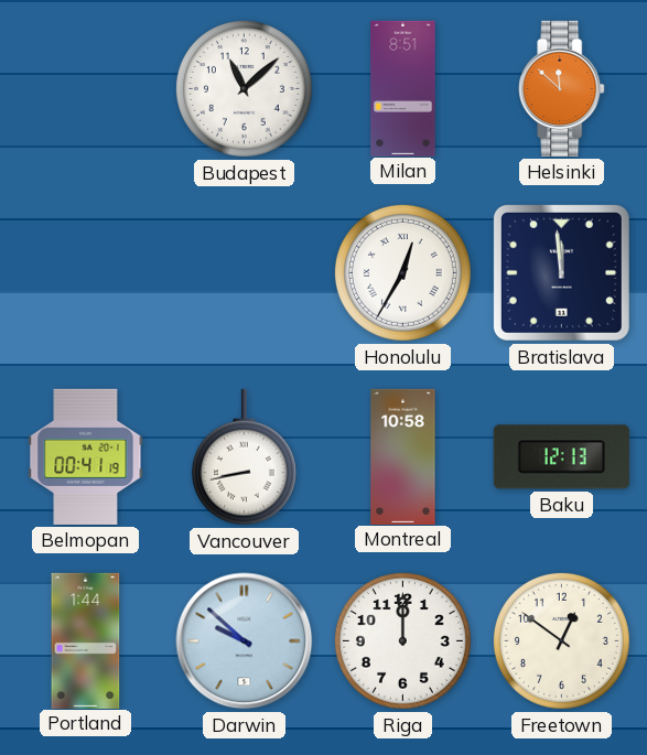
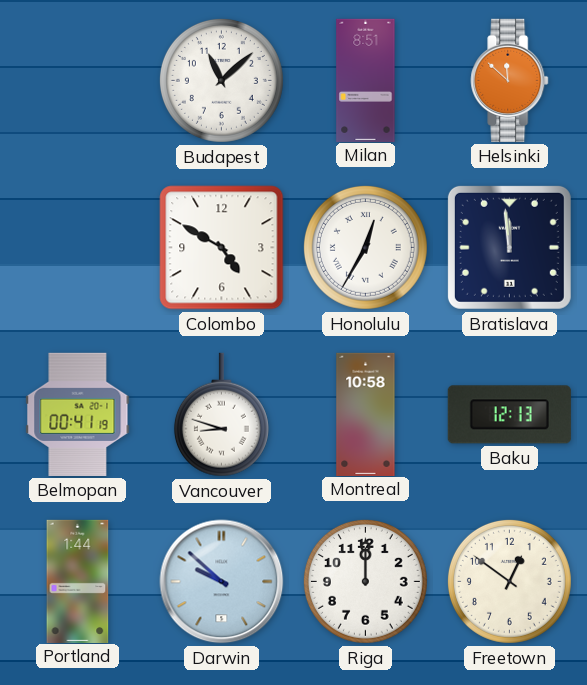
Colombo: none -> 4:50 (222, 248)
Vancouver: 8:43 -> 8:48 (221, 415)
